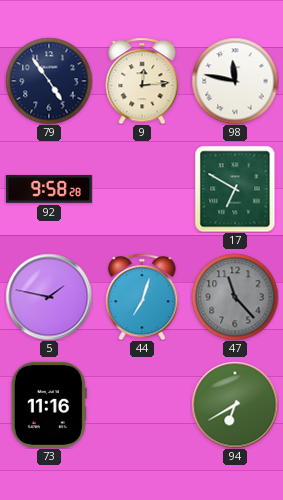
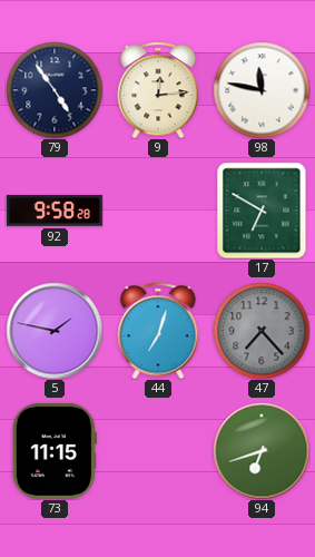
47: 11:23 -> 7:23 (262, 331)
73: 11:16 -> 11:15 (55, 451)
94: 6:40 -> 6:42 (262, 451)
